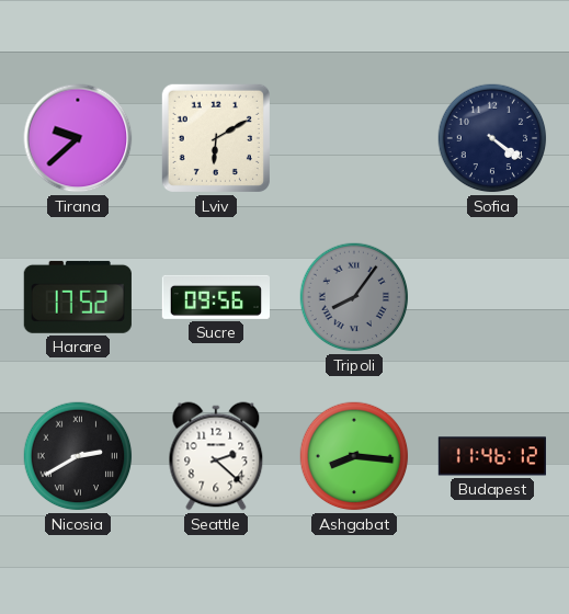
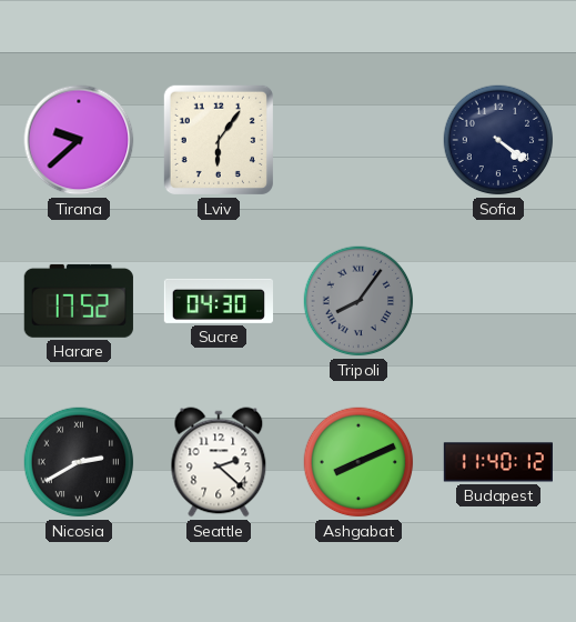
Lviv: 6:10 -> 6:06 (219, 140)
Sucre: 09:56 -> 04:30 (218, 301)
Ashgabat: 8:16 -> 8:11 (358, 462)
Budapest: 11:46 -> 11:40 (497, 462)
